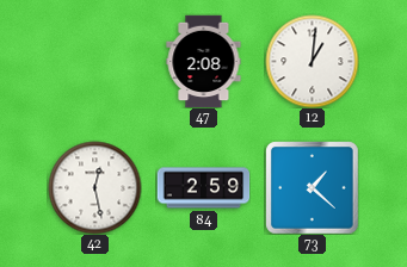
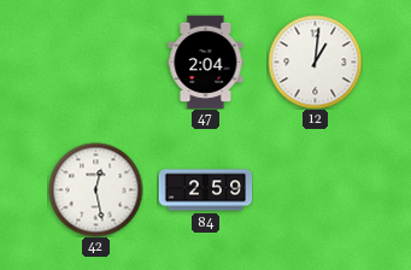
47: 2:08 -> 2:04 (206, 61)
73: 1:22 -> none (312, 187)
